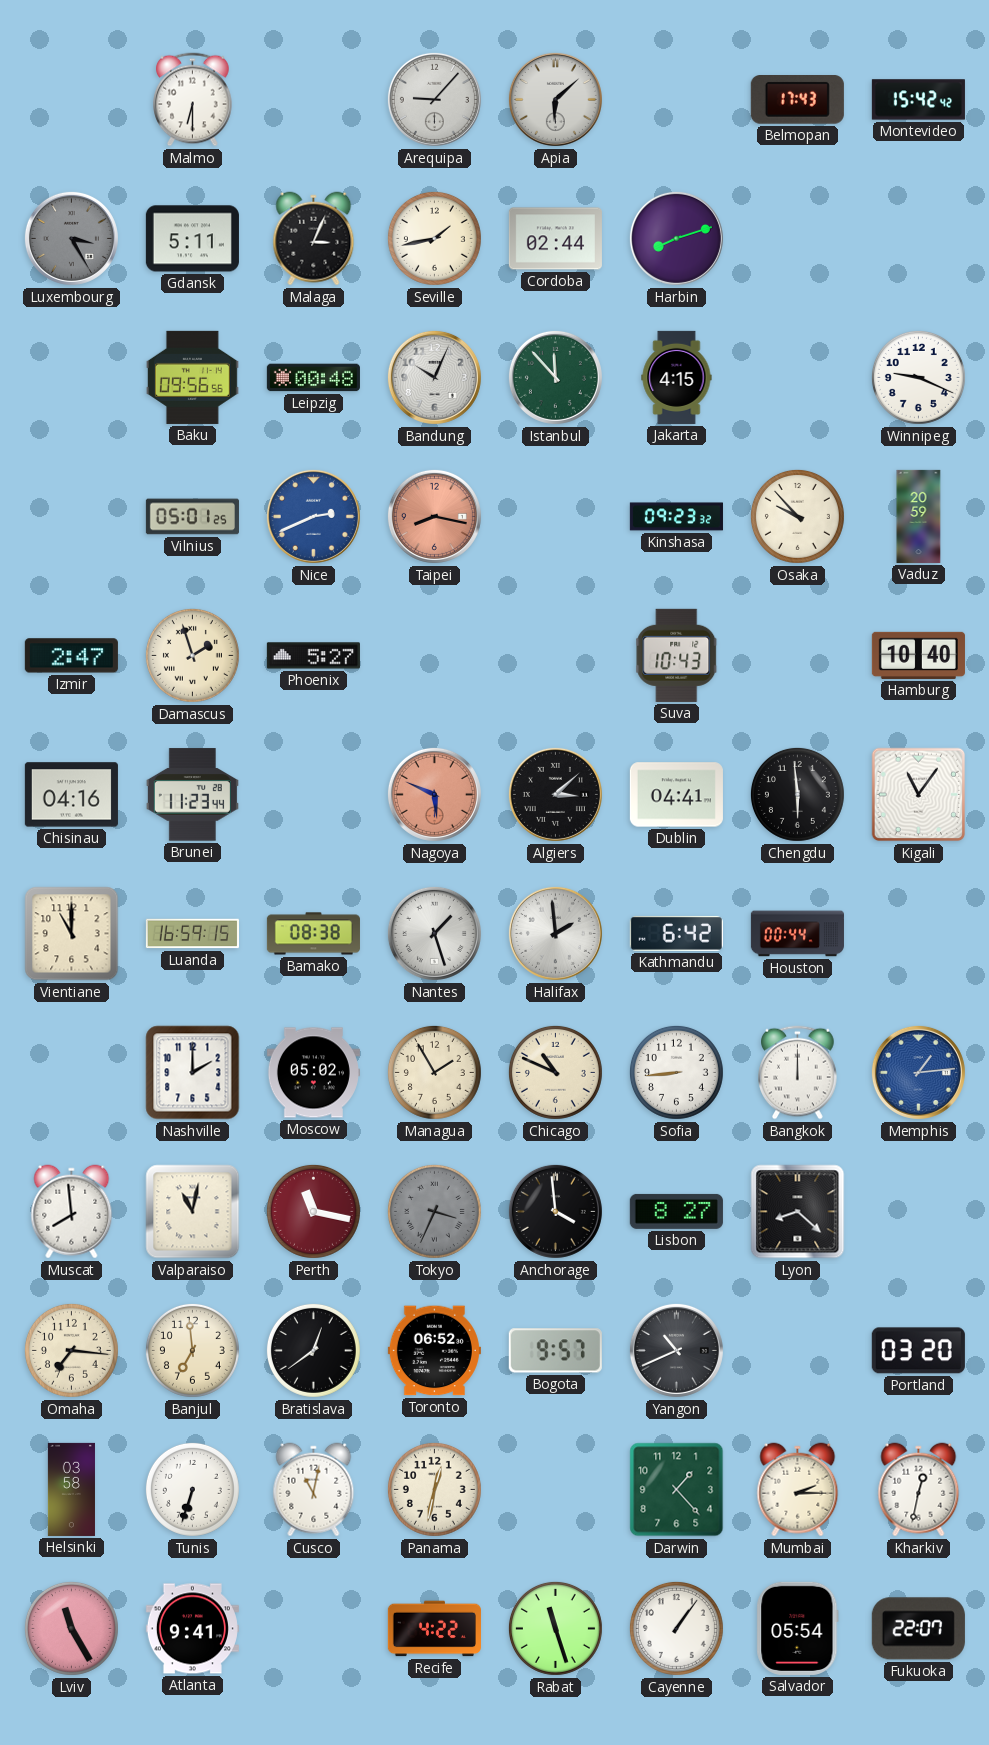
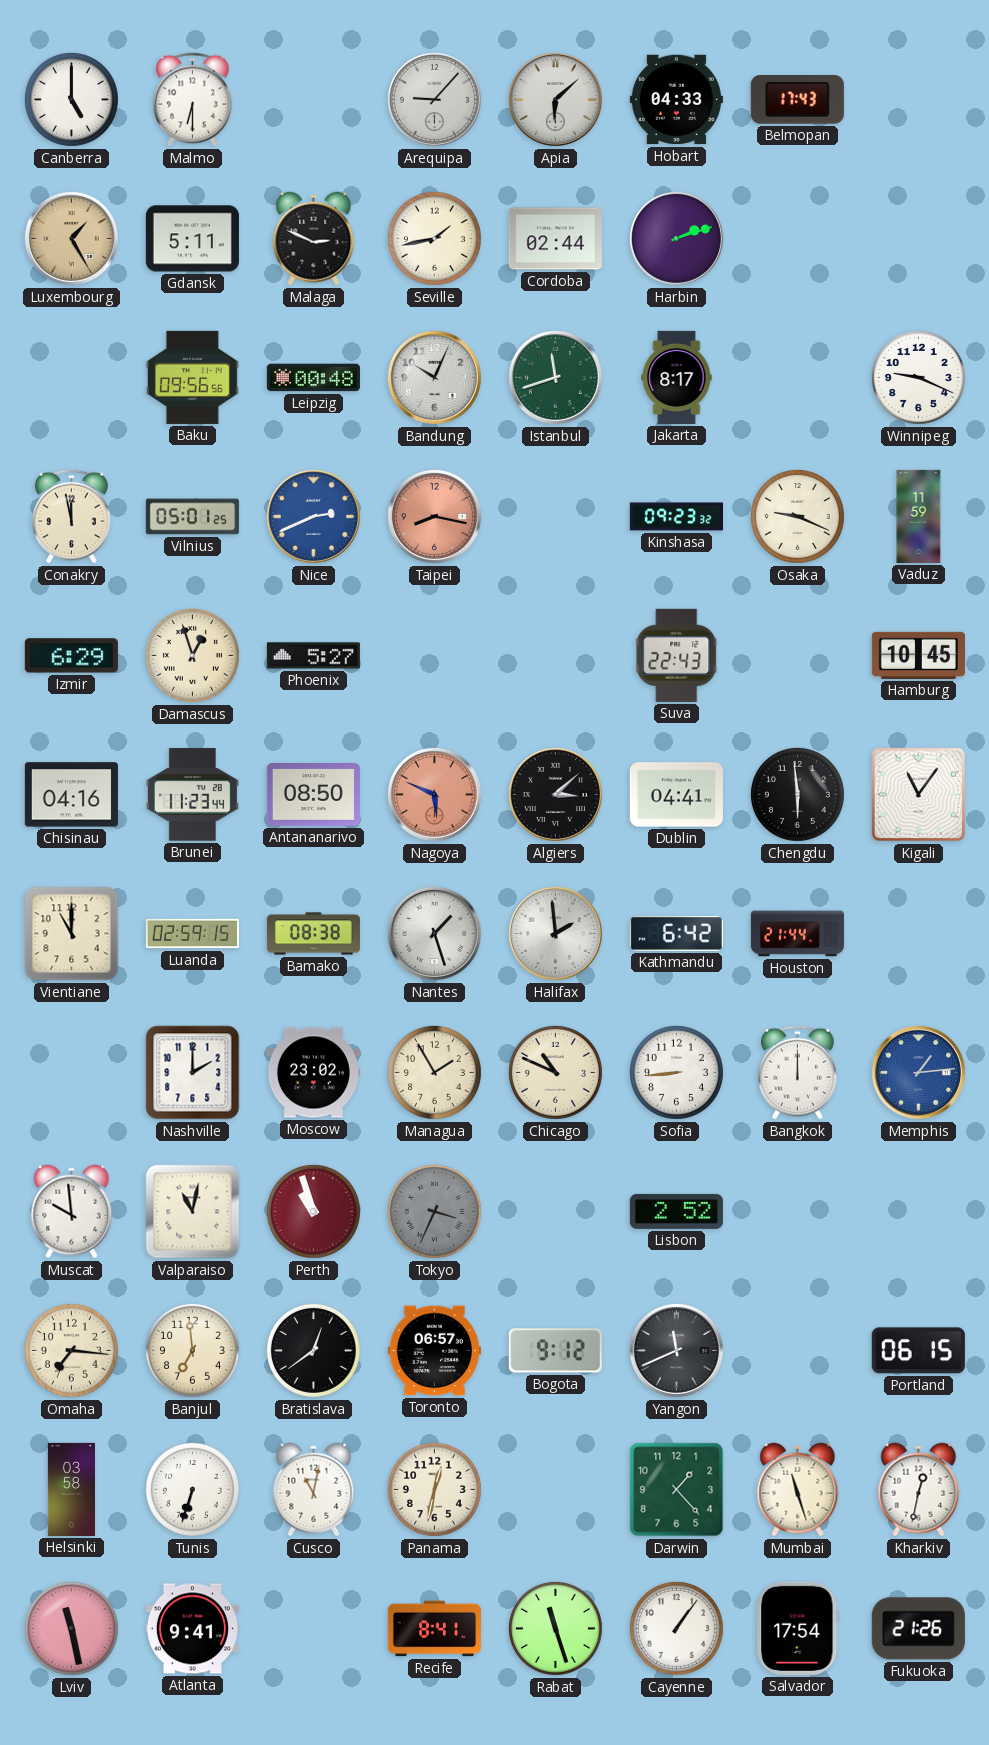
Canberra: none -> 5:00 (71, 99)
Hobart: none -> 04:33 (676, 100)
Montevideo: 15:42 -> none (918, 100)
Luxembourg: 3:25 -> 1:25 (71, 238)
Luxembourg dial: grey -> champagne (71, 238)
Malaga: 3:04 -> 2:49 (314, 239)
Harbin: 8:12 -> 2:12 (676, 238)
Istanbul: 11:53 -> 11:42 (555, 377)
Jakarta: 4:15 -> 8:17 (677, 377)
Conakry: none -> 11:58 (72, 517)
Osaka: 9:53 -> 9:19 (797, 516)
Vaduz: 20:59 -> 11:59 (919, 516)
Izmir: 2:47 -> 6:29 (71, 656)
Damascus: 1:57 -> 12:57 (192, 655)
Suva: 10:43 -> 22:43 (677, 655)
Hamburg: 10:40 -> 10:45 (918, 655)
Antananarivo: none -> 08:50 (313, 795)
Luanda: 16:59 -> 02:59 (192, 934)
Houston: 00:44 -> 21:44 (797, 934)
Moscow: 05:02 -> 23:02 (313, 1073)
Muscat: 7:59 -> 9:59 (72, 1212)
Perth: 11:17 -> 10:57 (313, 1211)
Anchorage: 3:59 -> none (555, 1211)
Lisbon: 8:27 -> 2:52 (676, 1211)
Lyon: 8:22 -> none (798, 1212)
Toronto: 06:52 -> 06:57 (434, 1351)
Bogota: 9:57 -> 9:12 (555, 1351)
Yangon: 10:41 -> 11:41 (676, 1350)
Portland: 03:20 -> 06:15 (918, 1351)
Mumbai: 2:15 -> 11:27 (798, 1490)
Lviv: 11:25 -> 11:28 (71, 1628)
Recife: 4:22 -> 8:41 (434, 1629)
Salvador: 05:54 -> 17:54 (798, 1628)
Fukuoka: 22:07 -> 21:26 (918, 1629)
